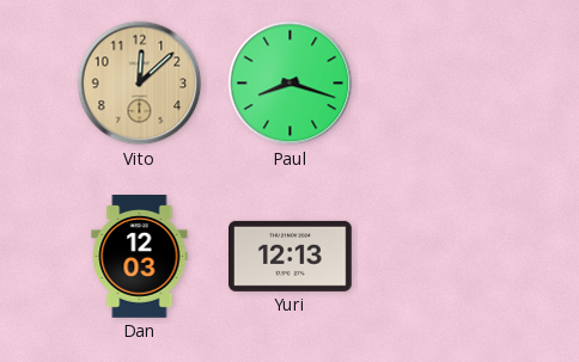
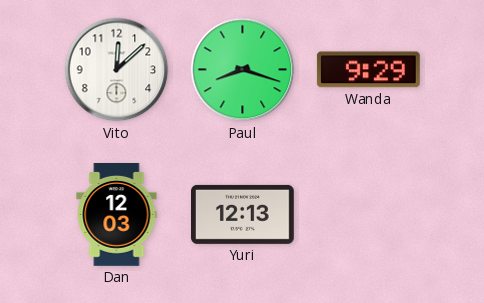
Vito dial: champagne -> white (117, 70)
Wanda: none -> 9:29 (368, 70)
